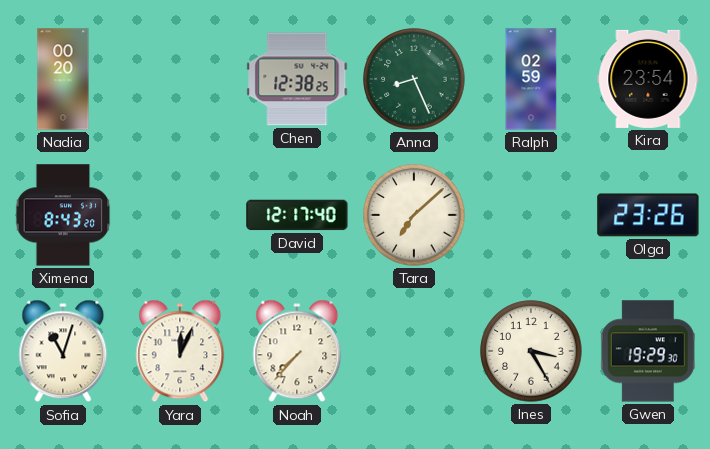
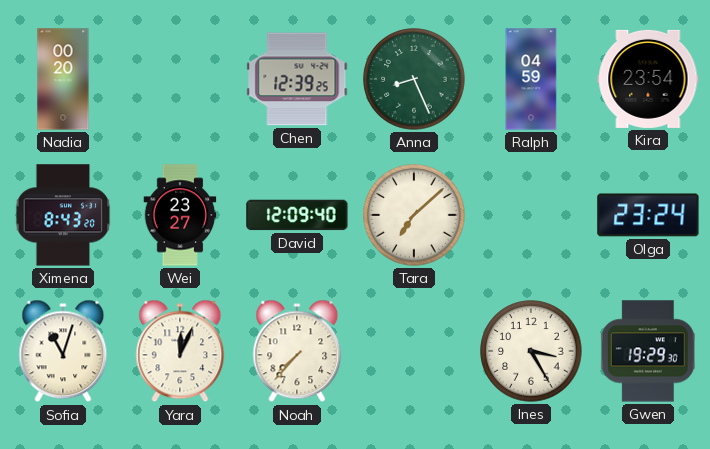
Chen: 12:38 -> 12:39 (297, 79)
Ralph: 02:59 -> 04:59 (531, 79)
Wei: none -> 23:27 (180, 215)
David: 12:17 -> 12:09 (297, 215)
Olga: 23:26 -> 23:24 (648, 215)
